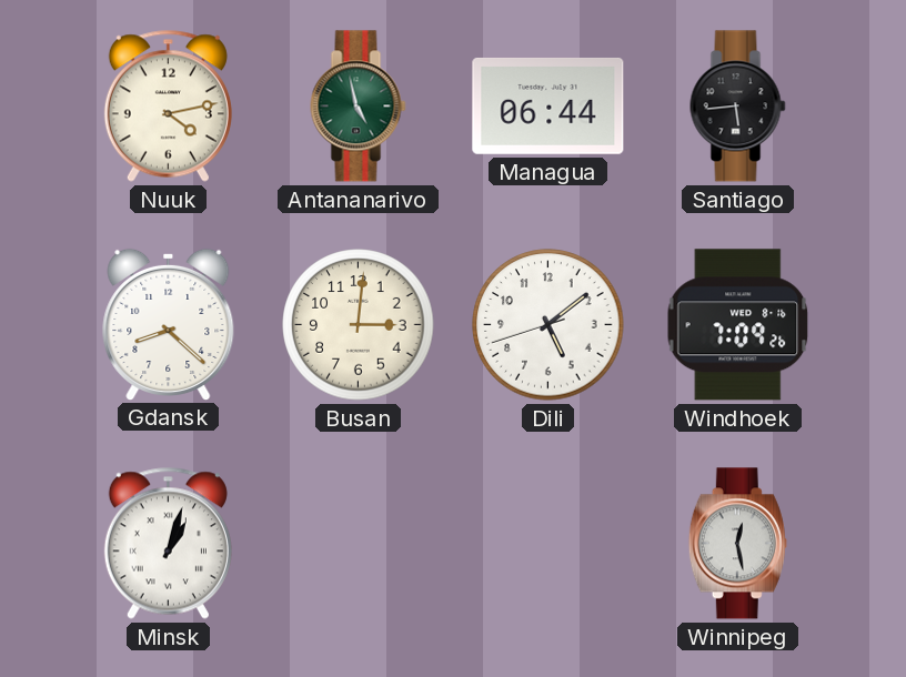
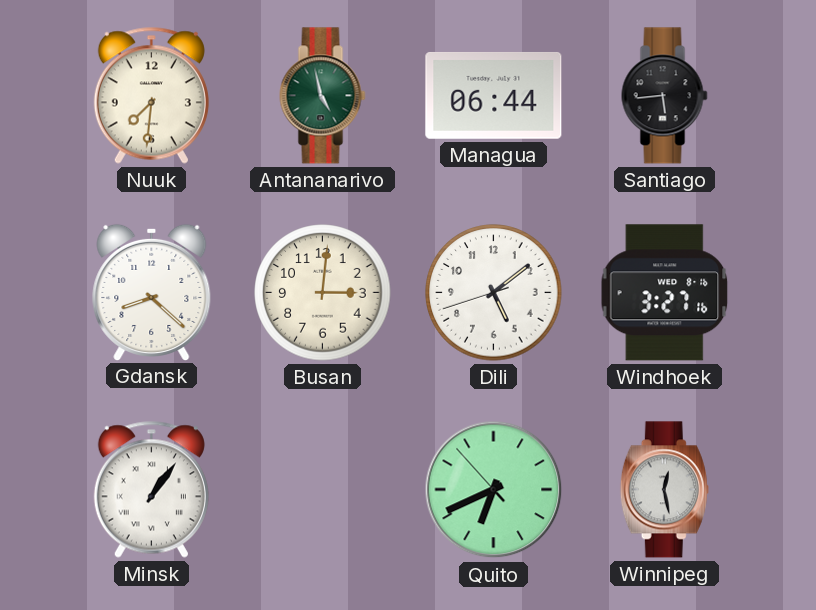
Nuuk: 4:13 -> 7:31 (151, 95)
Windhoek: 7:09 -> 3:27 (665, 293)
Minsk: 1:03 -> 1:06 (151, 489)
Quito: none -> 6:40 (494, 490)
